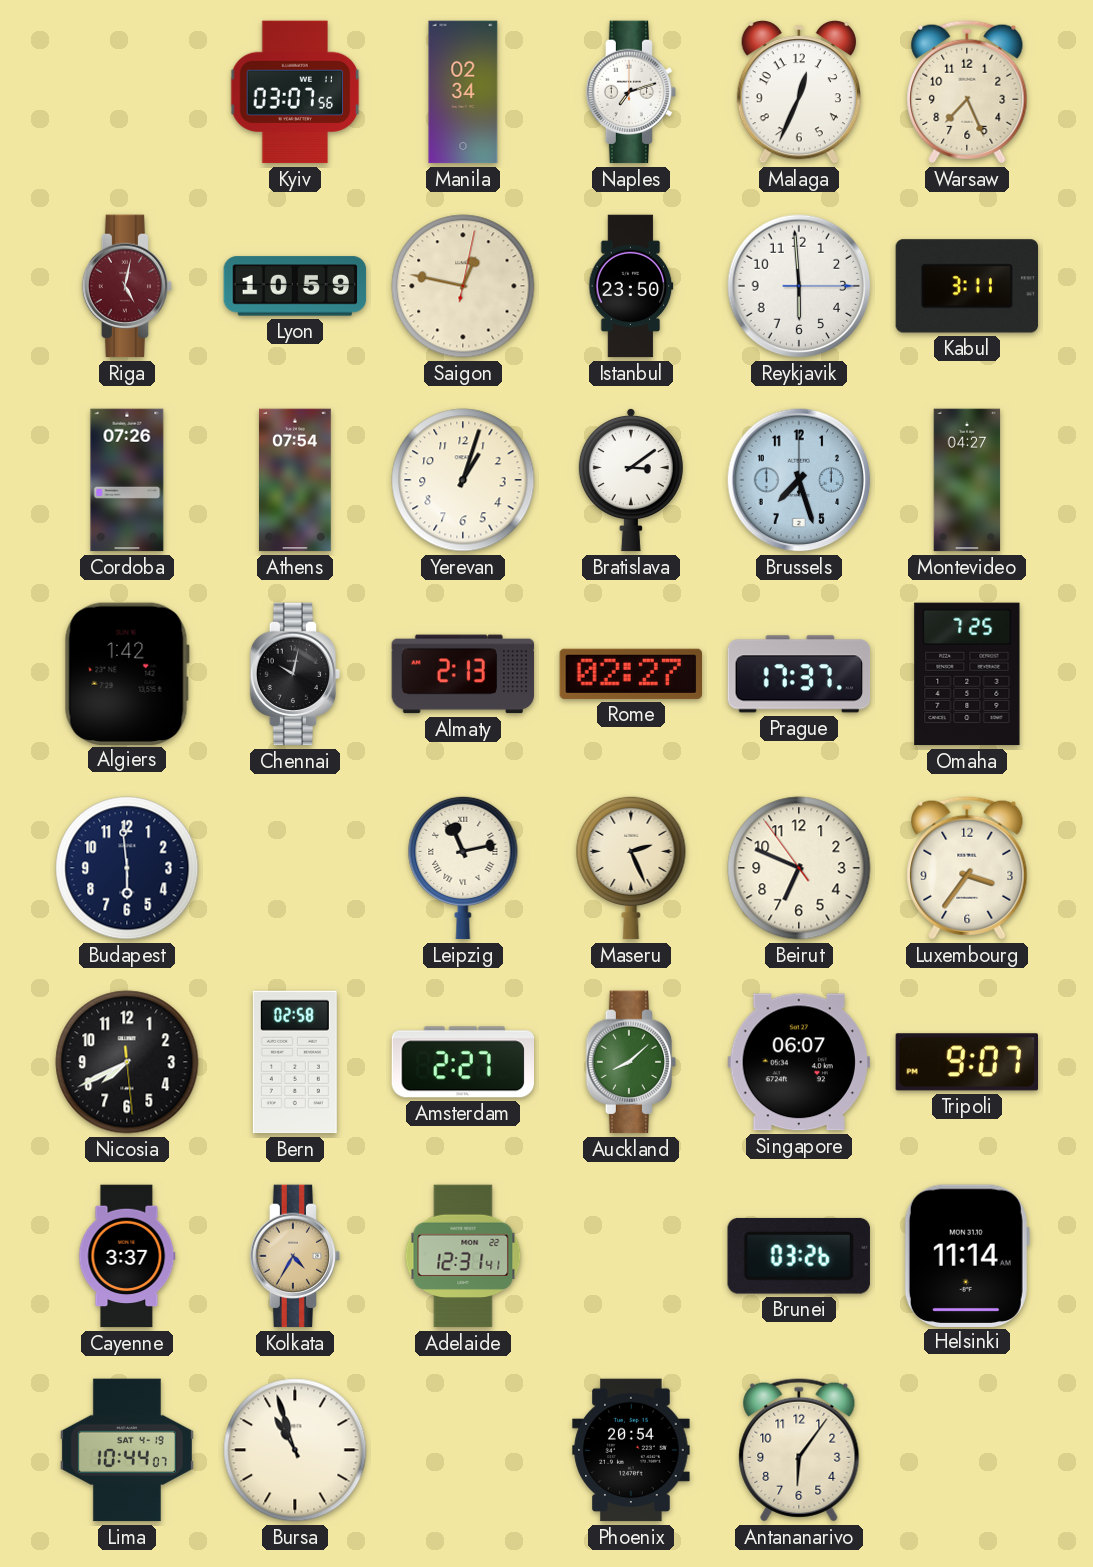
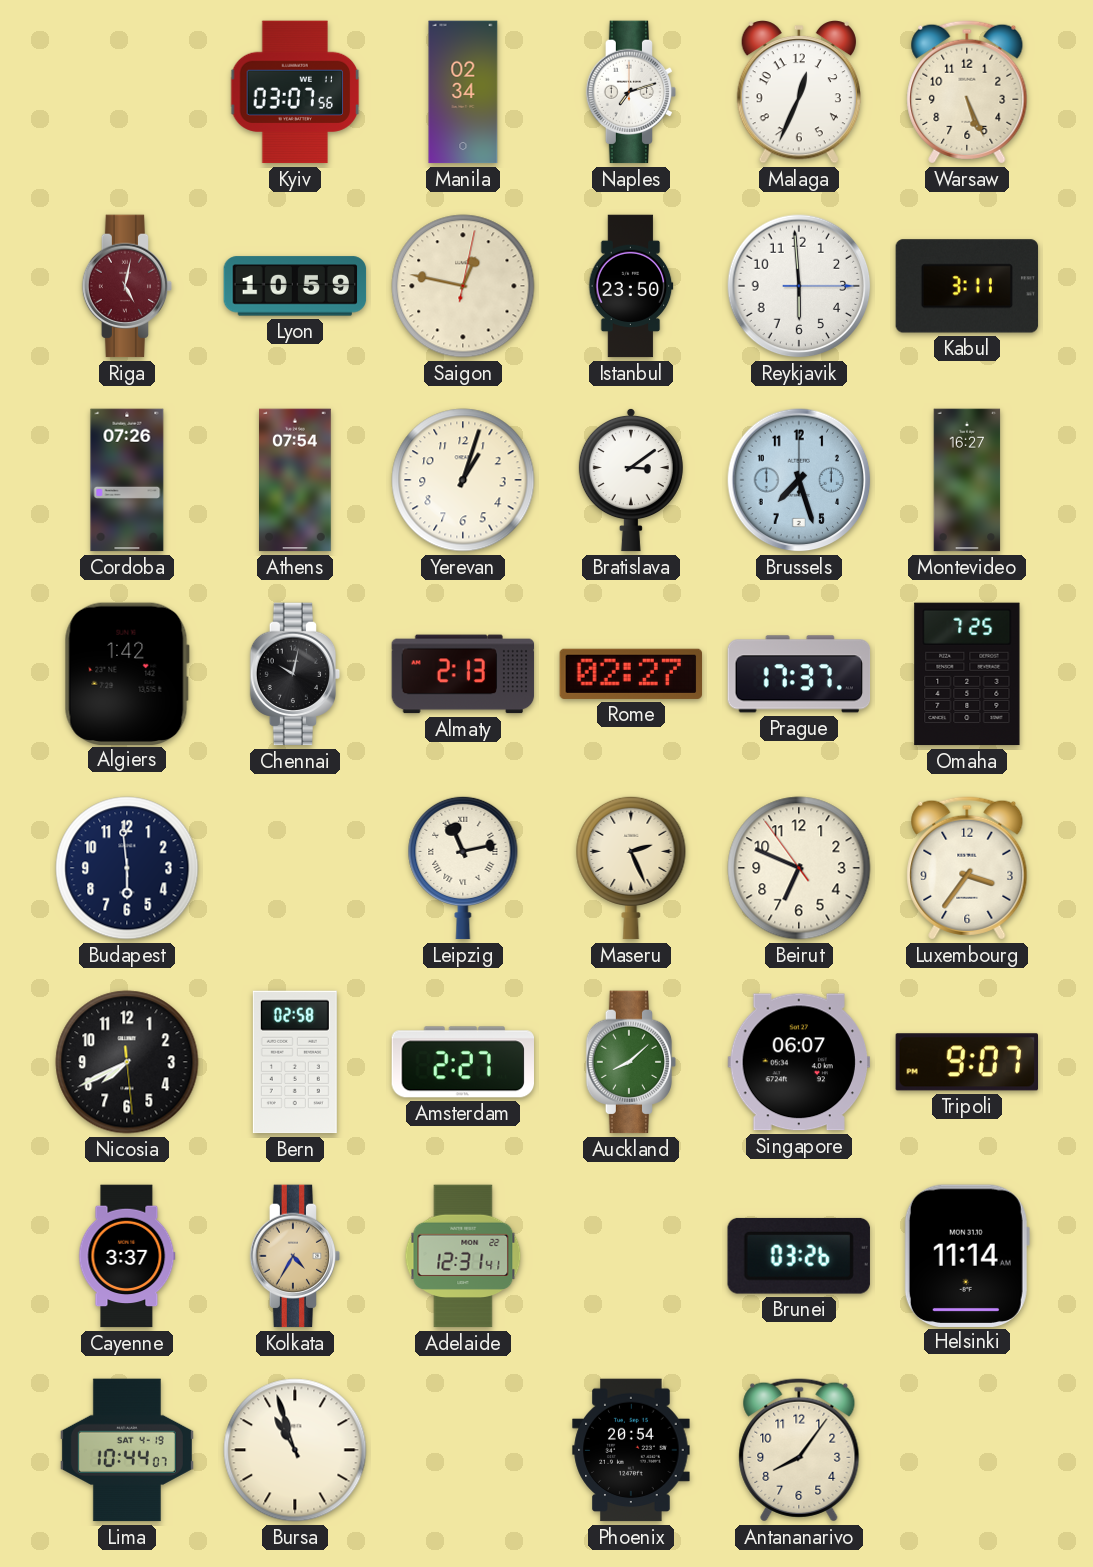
Warsaw: 7:26 -> 5:26 (967, 92)
Montevideo: 04:27 -> 16:27 (967, 480)
Antananarivo: 6:06 -> 8:06 (799, 1450)
